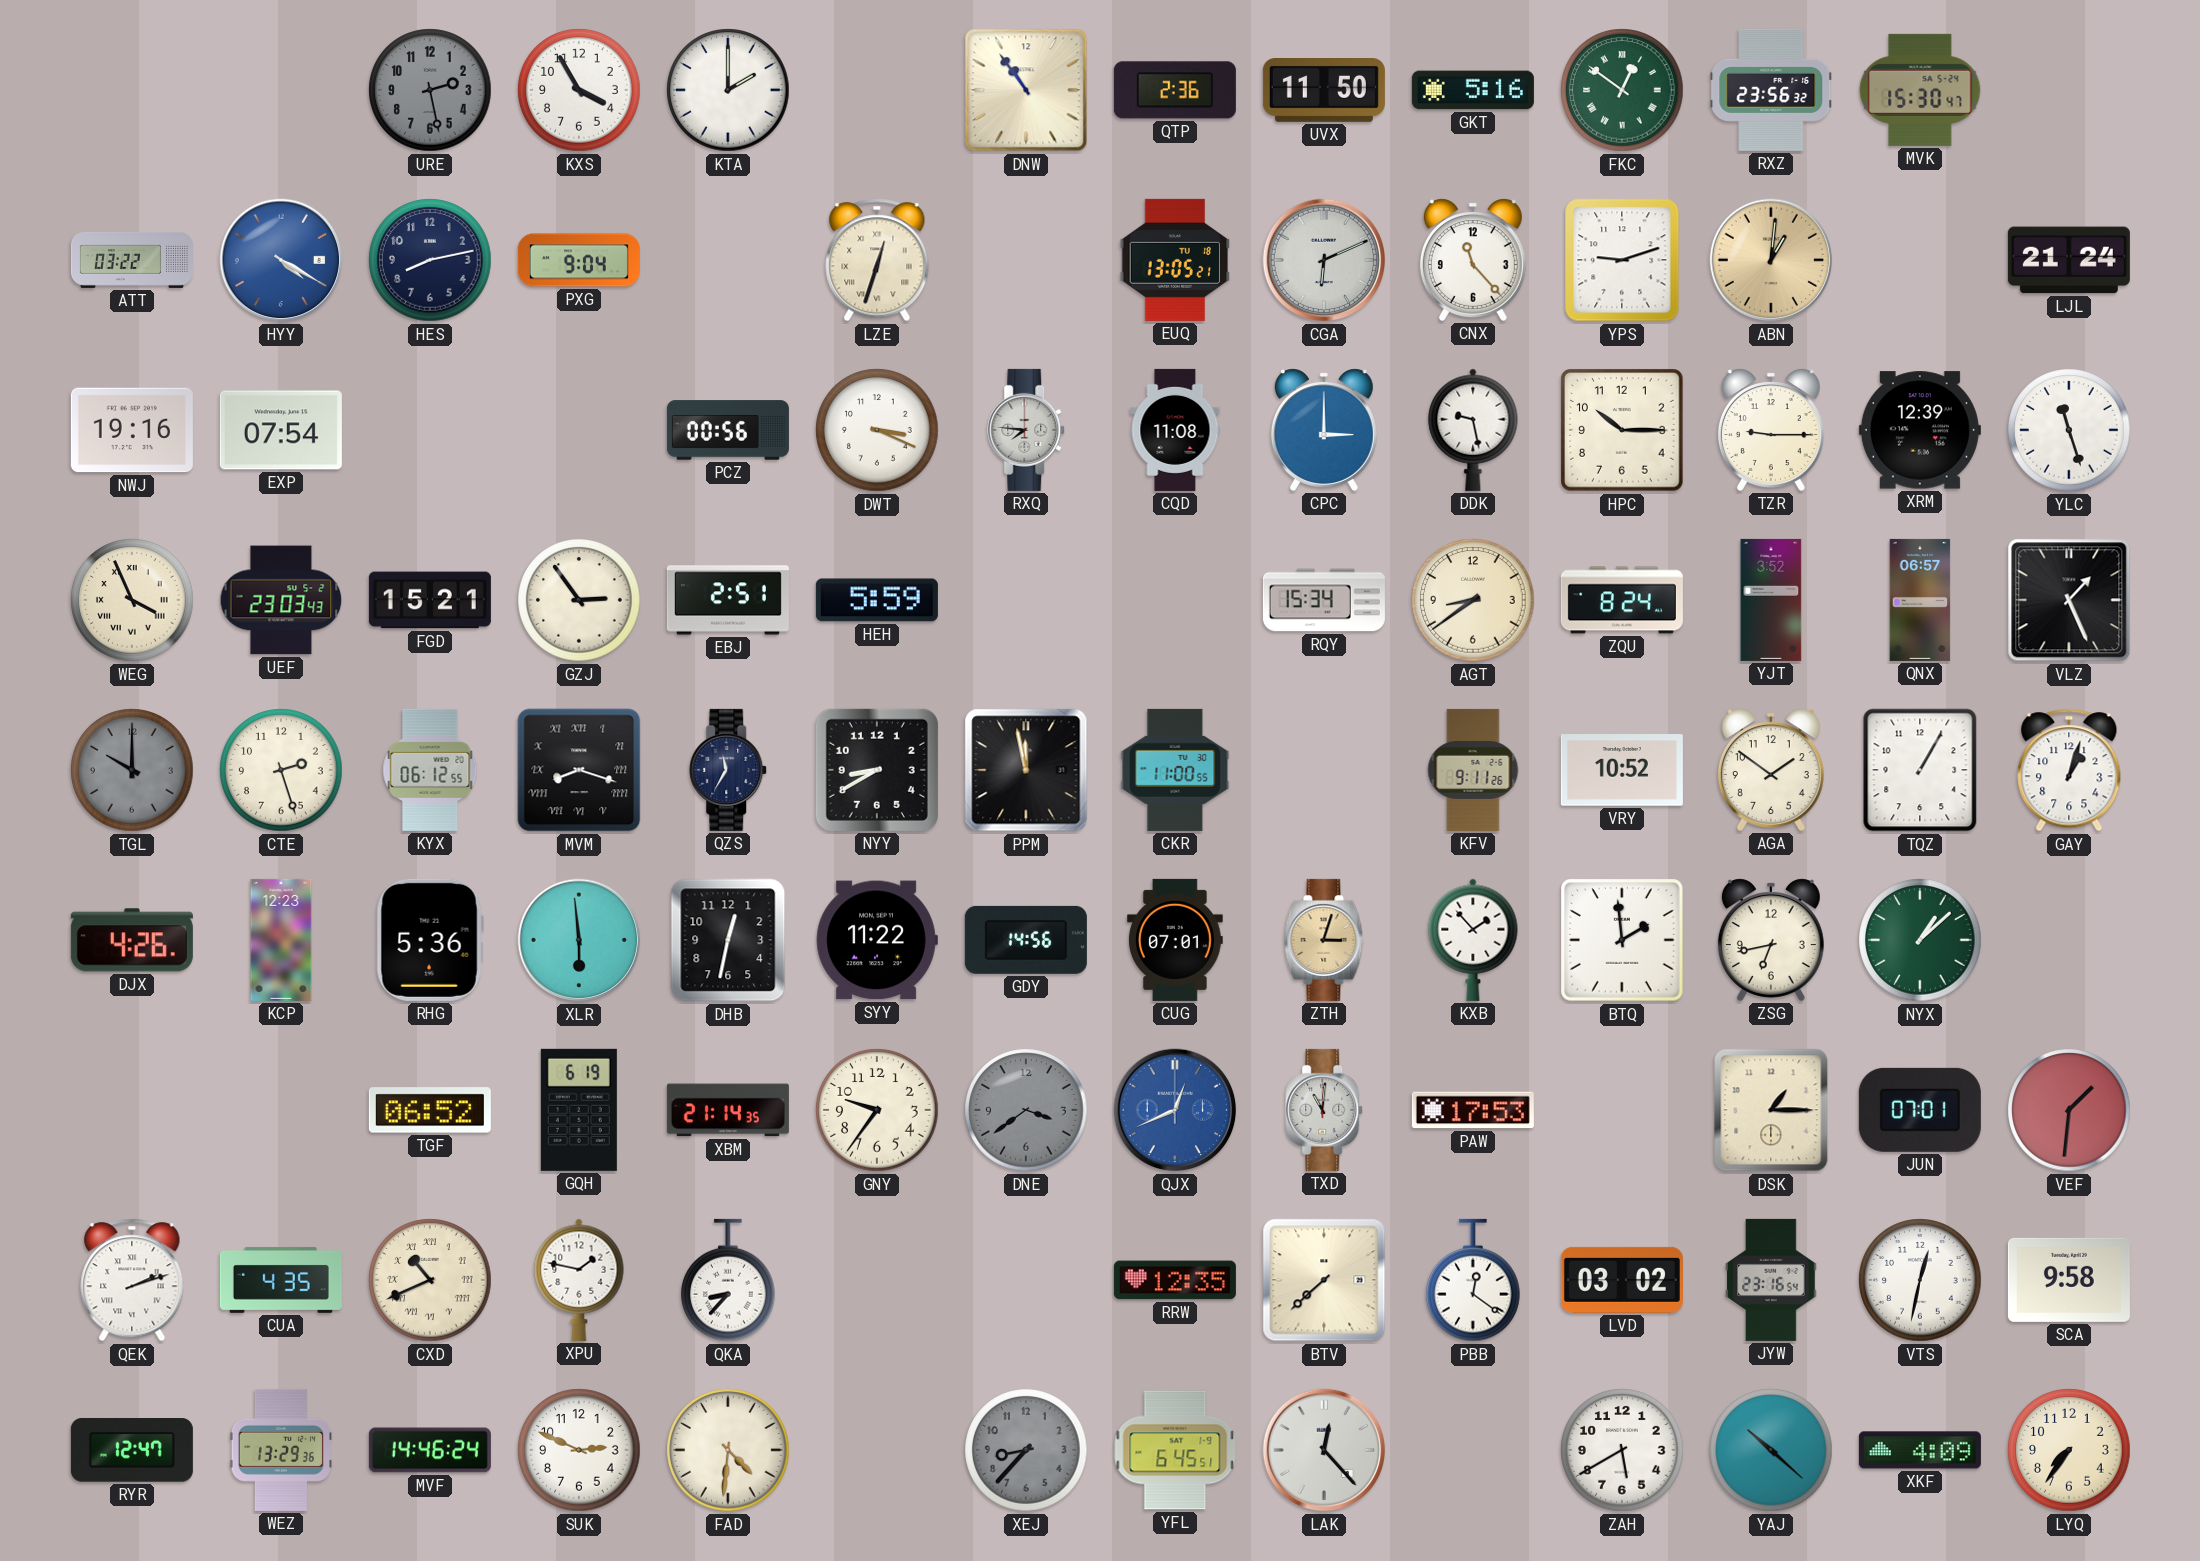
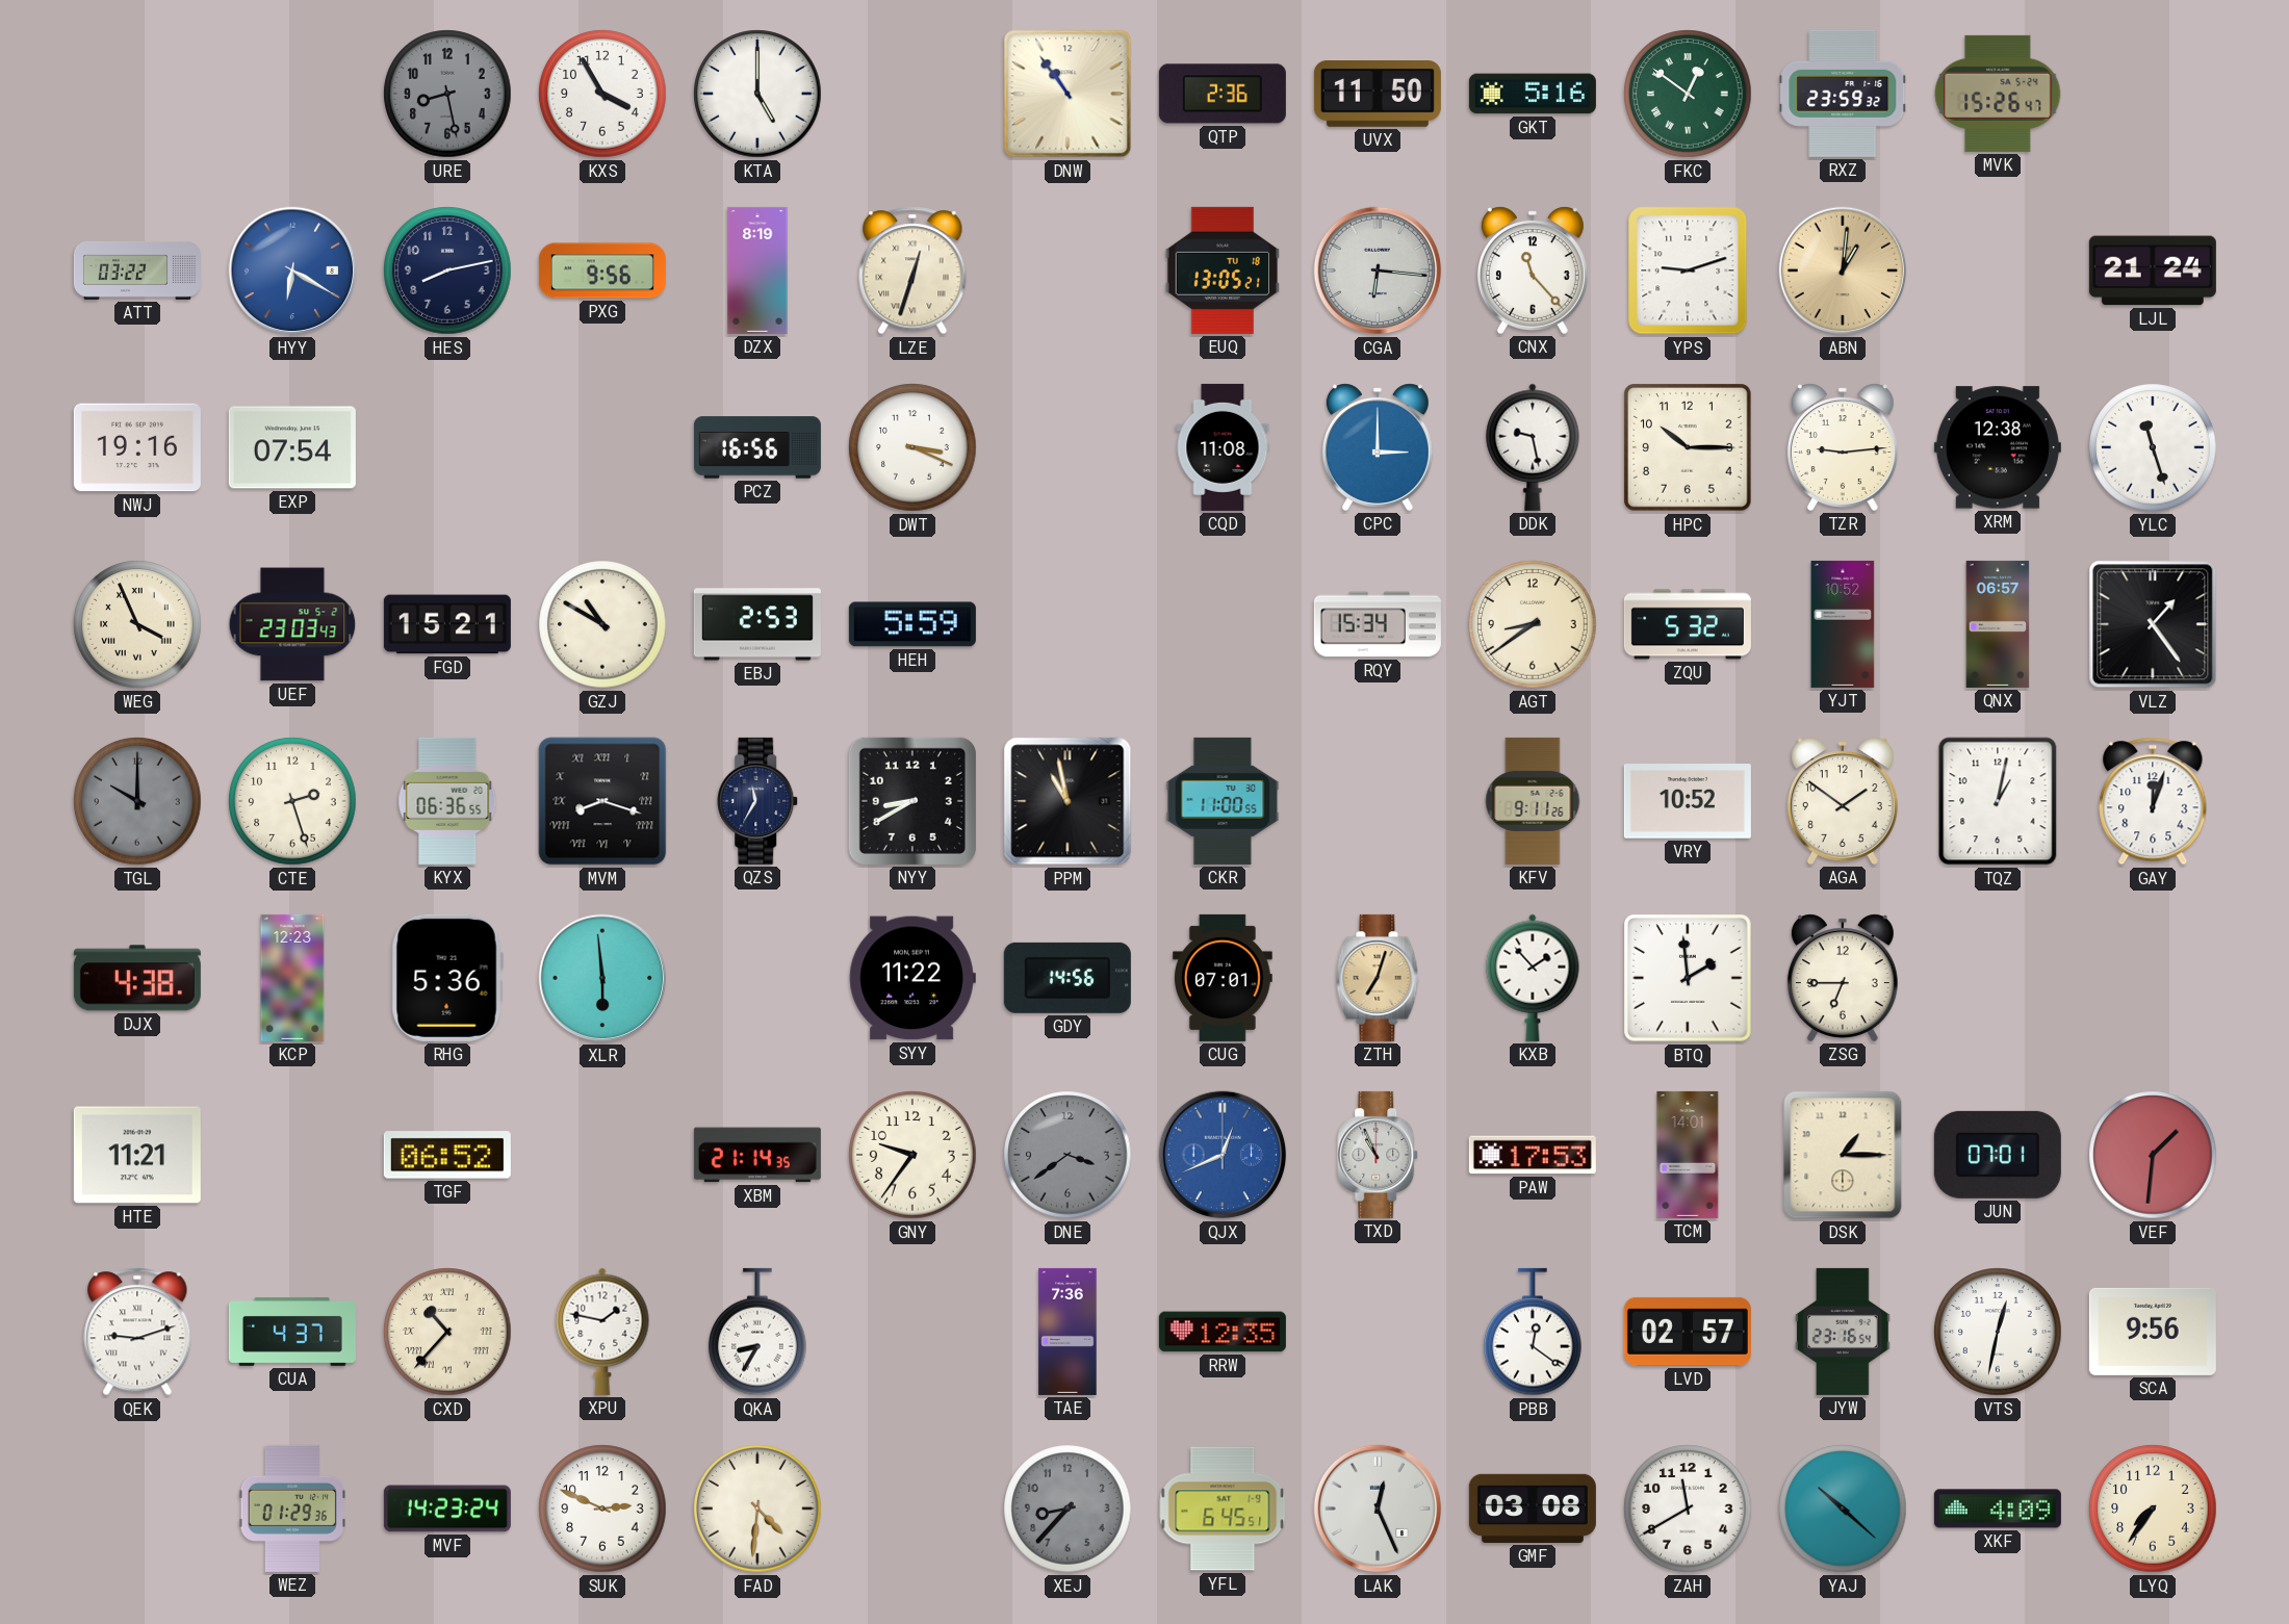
URE: 2:28 -> 8:28 (447, 94)
KTA: 2:00 -> 5:00 (757, 94)
RXZ: 23:56 -> 23:59 (1843, 94)
MVK: 15:30 -> 15:26 (1998, 94)
HYY: 4:20 -> 6:20 (292, 270)
PXG: 9:04 -> 9:56 (602, 270)
DZX: none -> 8:19 (757, 270)
CGA: 6:11 -> 6:16 (1378, 270)
PCZ: 00:56 -> 16:56 (757, 447)
RXQ: 7:46 -> none (1027, 430)
TZR: 9:15 -> 9:14 (1843, 447)
XRM: 12:39 -> 12:38 (1998, 447)
GZJ: 2:54 -> 10:50 (602, 624)
EBJ: 2:51 -> 2:53 (757, 624)
ZQU: 8:24 -> 5:32 (1688, 624)
YJT: 3:52 -> 10:52 (1843, 624)
VLZ: 1:26 -> 1:24 (2153, 624)
KYX: 06:12 -> 06:36 (447, 801)
PPM: 11:58 -> 10:58 (1068, 801)
TQZ: 1:05 -> 1:02 (1998, 801)
GAY: 1:03 -> 12:03 (2153, 801)
DJX: 4:26 -> 4:38 (137, 978)
DHB: 12:32 -> none (728, 940)
ZTH: 3:03 -> 7:03 (1378, 978)
ZSG: 6:43 -> 6:45 (1843, 978)
NYX: 1:08 -> none (1920, 940)
HTE: none -> 11:21 (137, 1155)
GQH: 6:19 -> none (579, 1110)
TXD: 11:01 -> 10:56 (1379, 1155)
TCM: none -> 14:01 (1688, 1155)
QEK: 2:12 -> 9:12 (137, 1332)
CUA: 4:35 -> 4:37 (292, 1332)
CXD: 10:41 -> 10:37 (447, 1332)
QKA: 8:37 -> 8:35 (757, 1332)
TAE: none -> 7:36 (1068, 1332)
BTV: 7:38 -> none (1324, 1280)
LVD: 03:02 -> 02:57 (1688, 1332)
SCA: 9:58 -> 9:56 (2153, 1332)
RYR: 12:47 -> none (132, 1451)
WEZ: 13:29 -> 01:29 (291, 1509)
MVF: 14:46 -> 14:23 (447, 1509)
LAK: 12:23 -> 12:26 (1378, 1509)
GMF: none -> 03:08 (1533, 1509)
ZAH: 5:40 -> 11:40 (1688, 1509)
